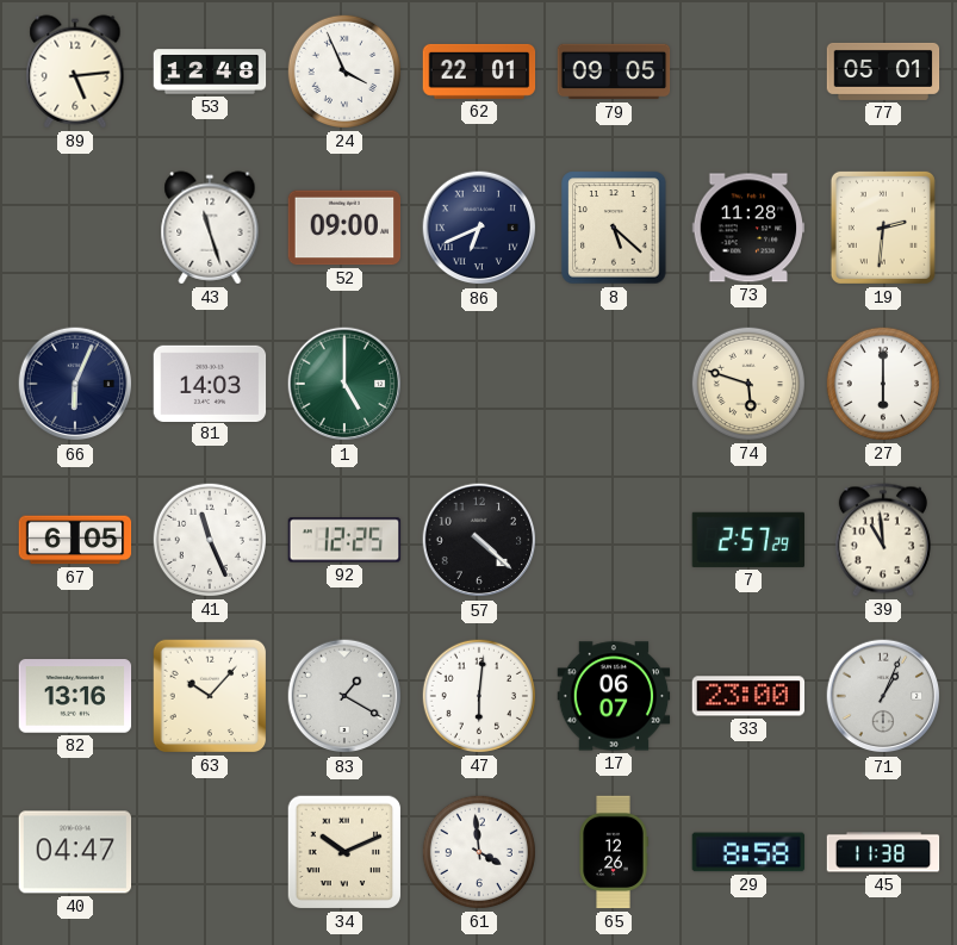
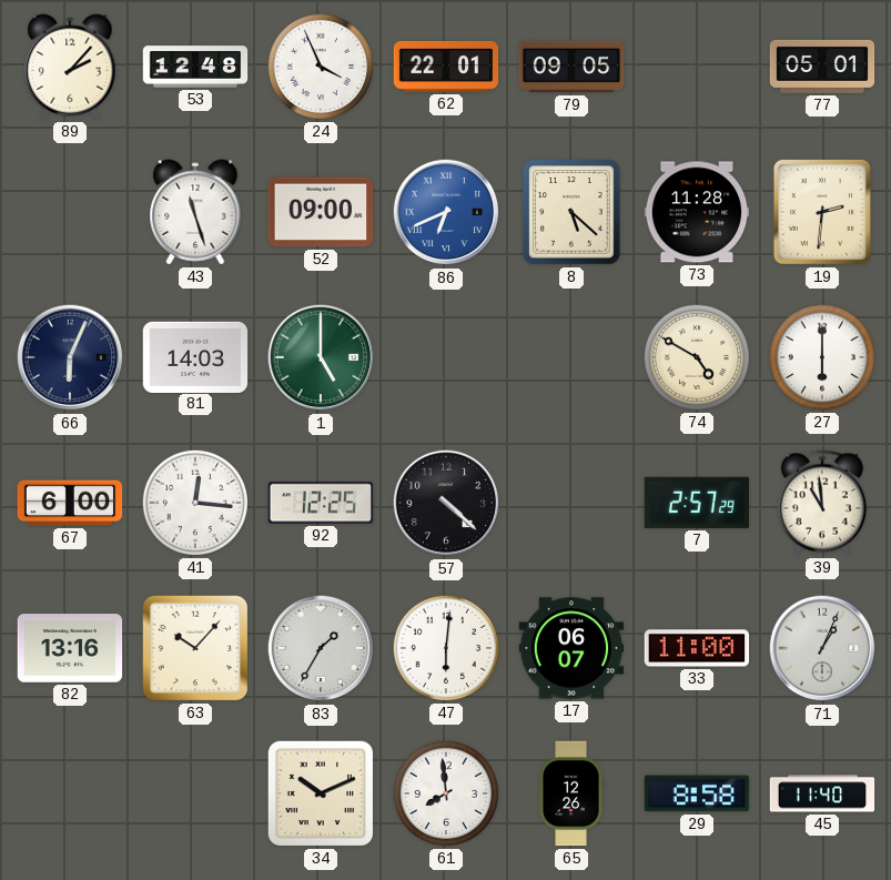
89: 5:14 -> 2:07 (70, 67)
86 dial: navy -> blue (446, 212)
74: 5:48 -> 4:50 (697, 357)
67: 6:05 -> 6:00 (70, 503)
41: 11:26 -> 12:16 (195, 503)
83: 1:20 -> 1:35 (321, 648)
33: 23:00 -> 11:00 (697, 648)
40: 04:47 -> none (75, 852)
61: 3:59 -> 7:59 (446, 793)
45: 11:38 -> 11:40 (822, 793)
